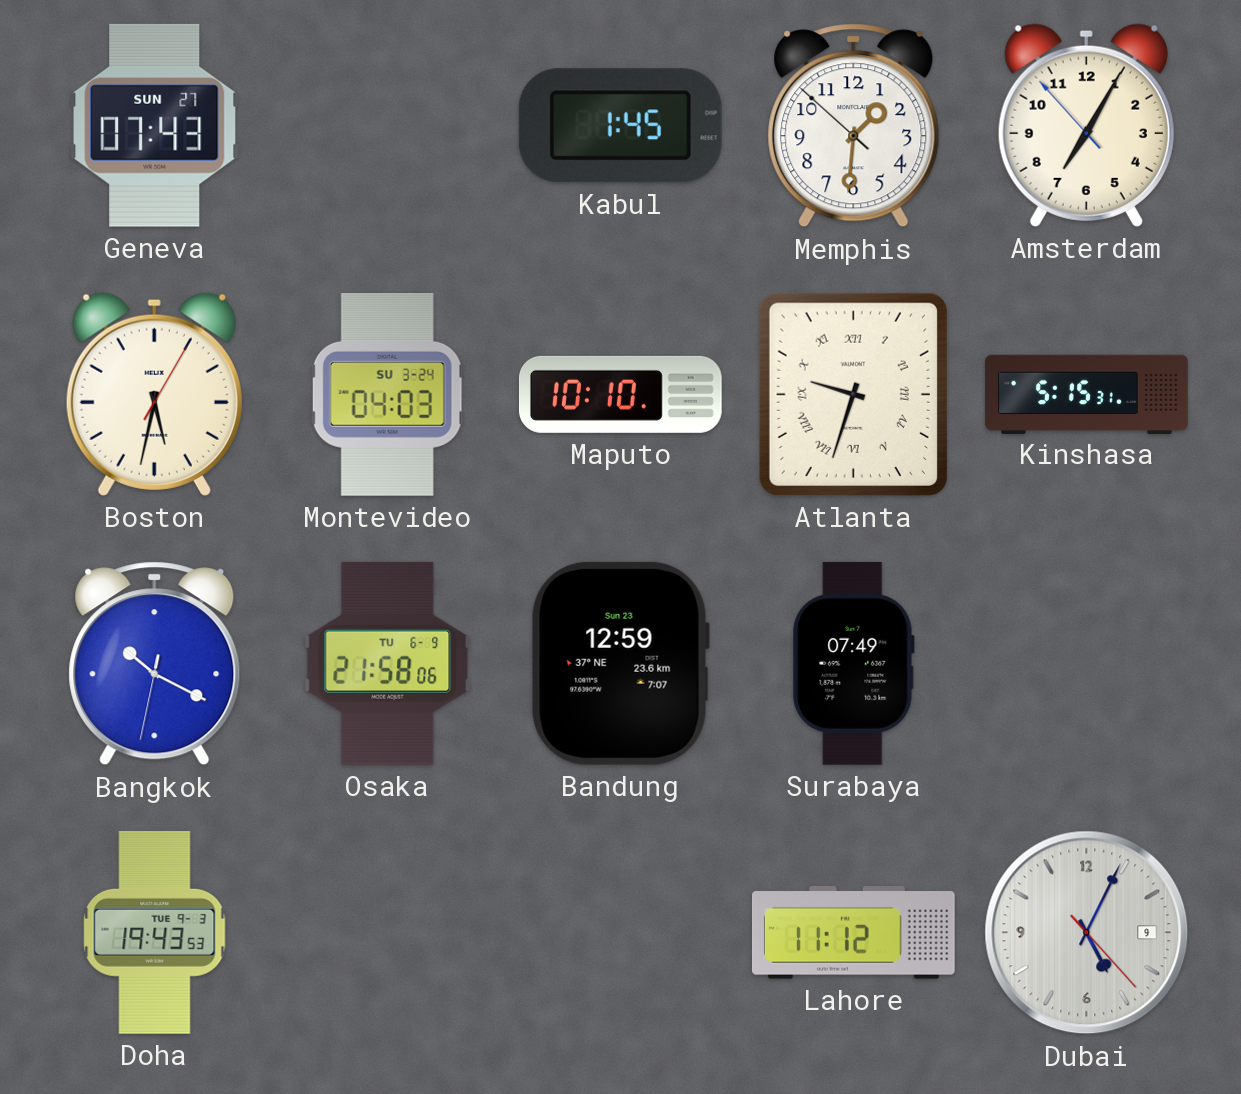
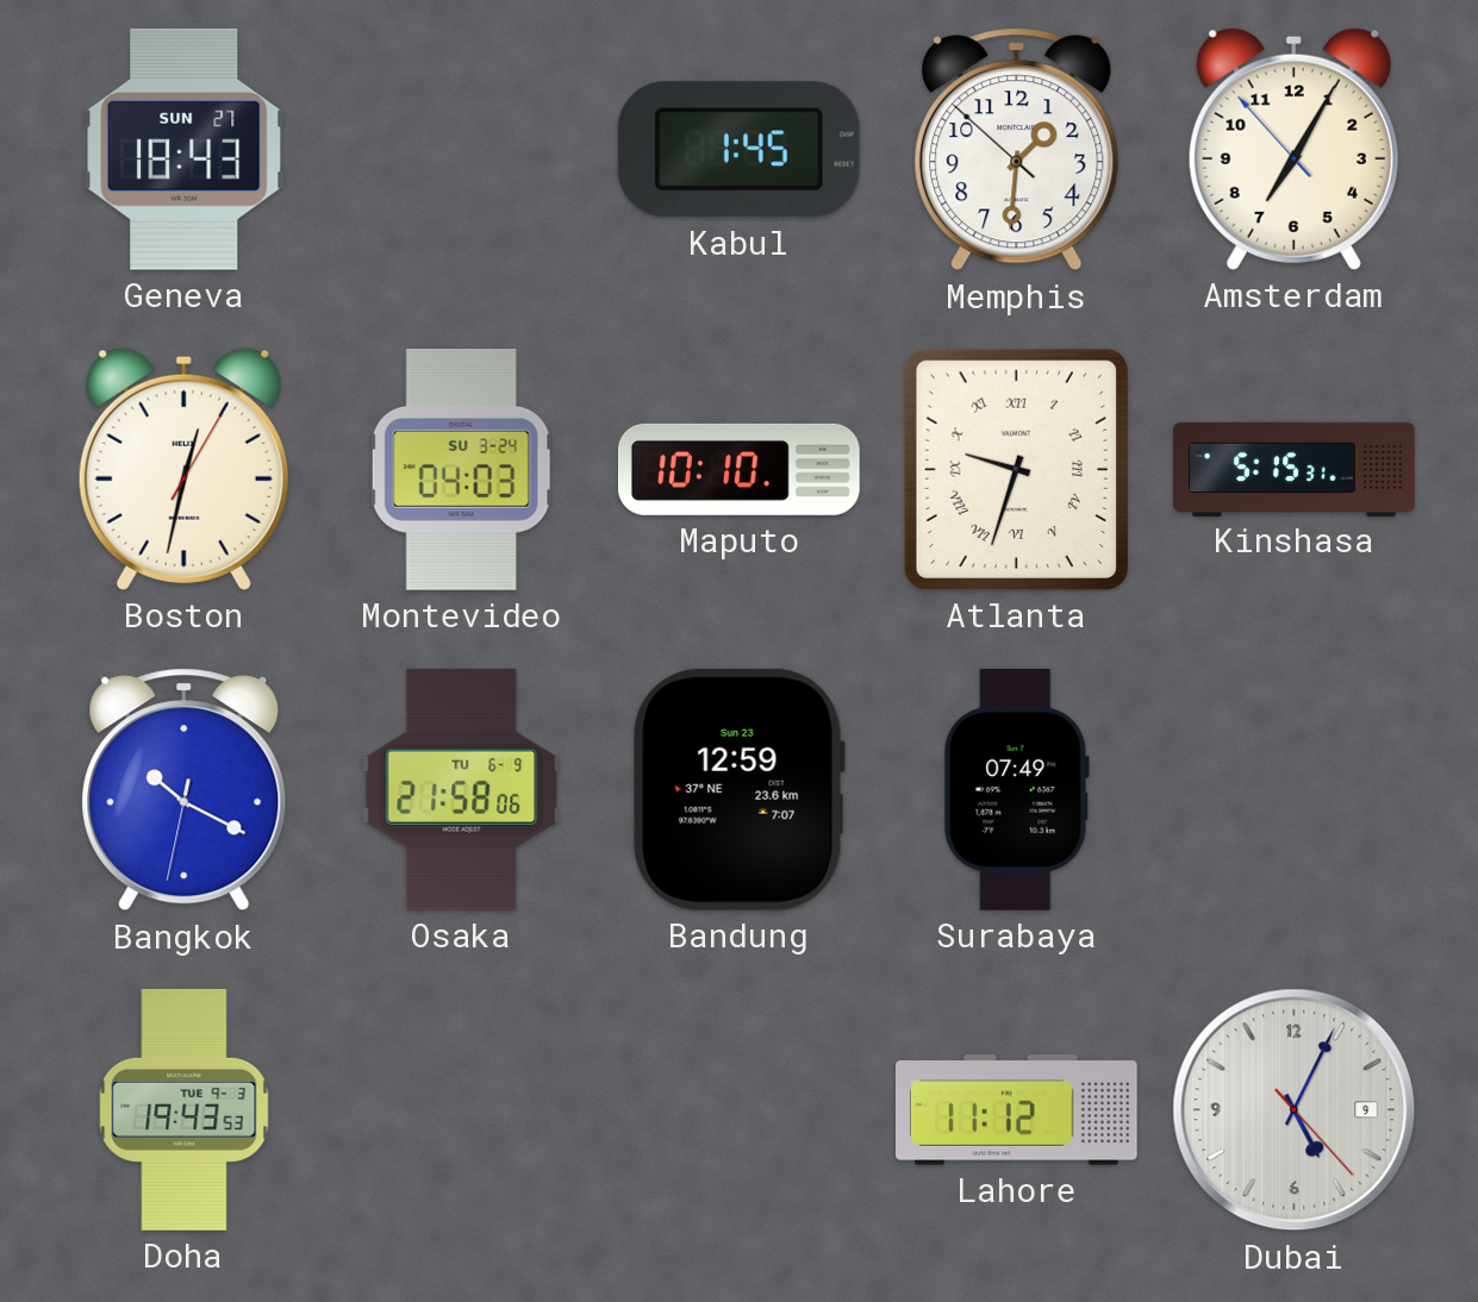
Geneva: 07:43 -> 18:43 (185, 149)
Boston: 5:32 -> 12:32 (183, 469)
